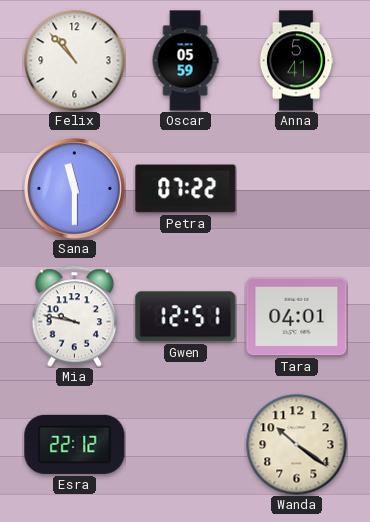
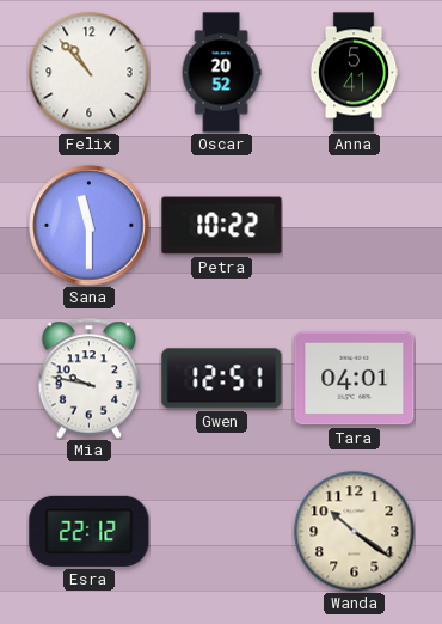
Oscar: 05:59 -> 20:52 (221, 73)
Petra: 07:22 -> 10:22 (222, 226)
